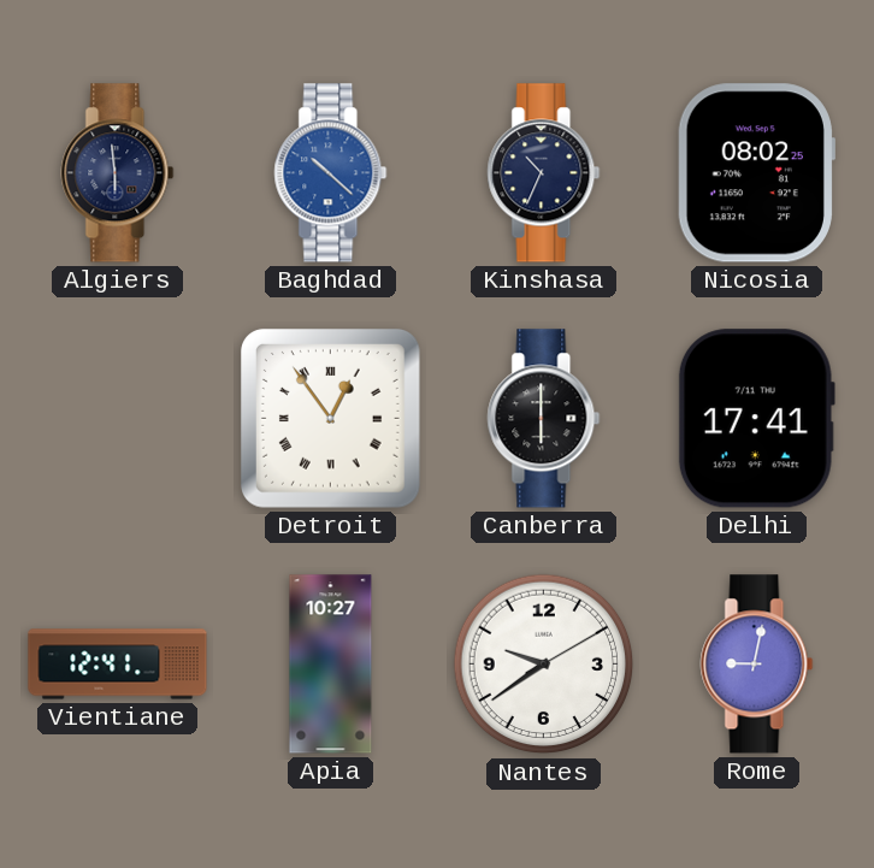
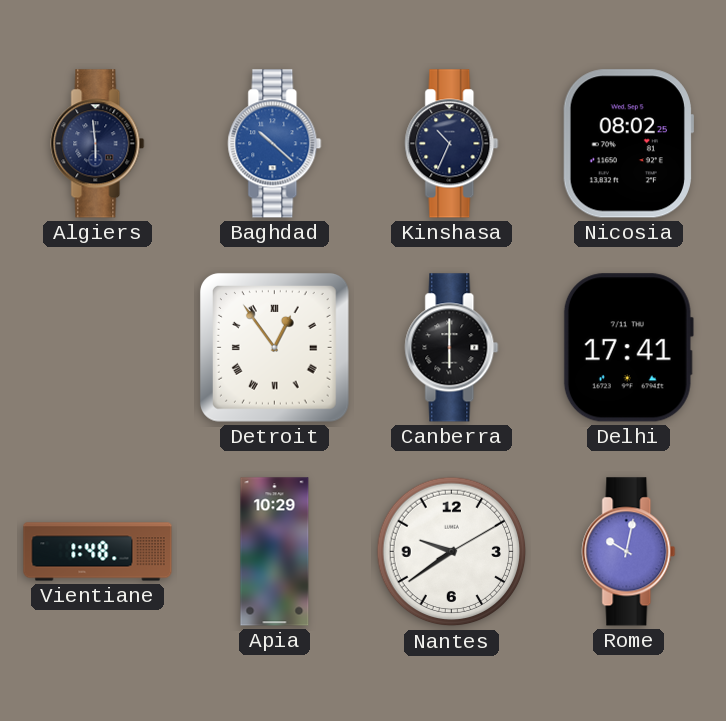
Vientiane: 12:41 -> 1:48 (98, 552)
Apia: 10:27 -> 10:29 (275, 552)
Rome: 9:02 -> 10:02 (629, 552)
